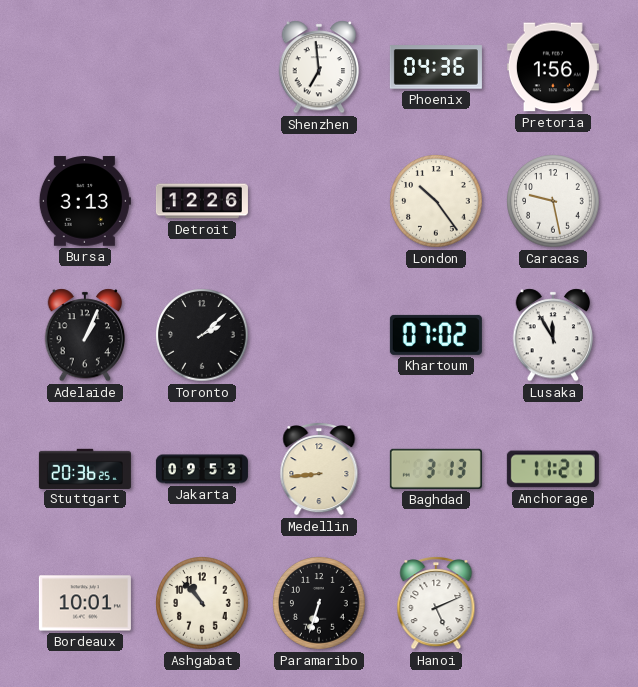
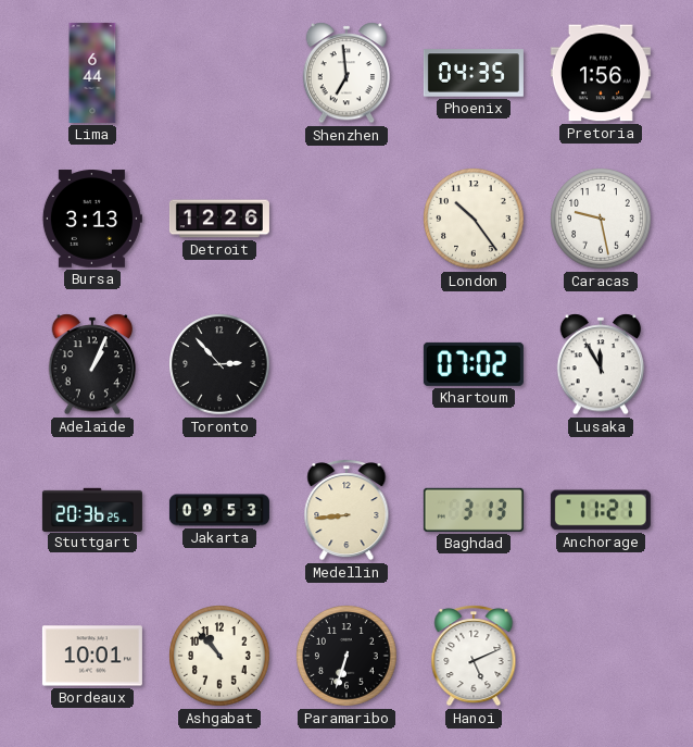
Lima: none -> 6:44 (92, 73)
Phoenix: 04:36 -> 04:35 (474, 73)
Toronto: 2:08 -> 2:53 (219, 364)
